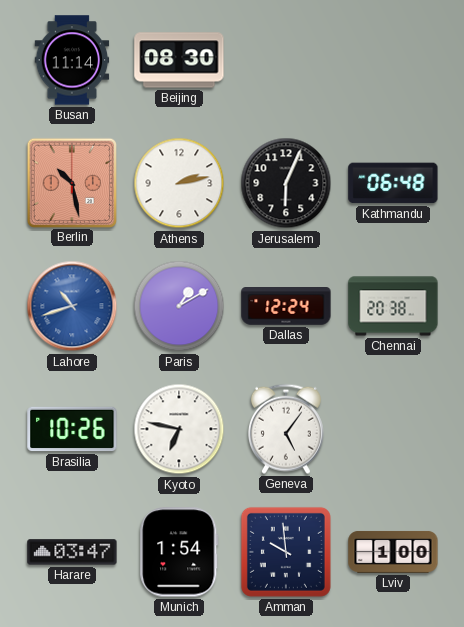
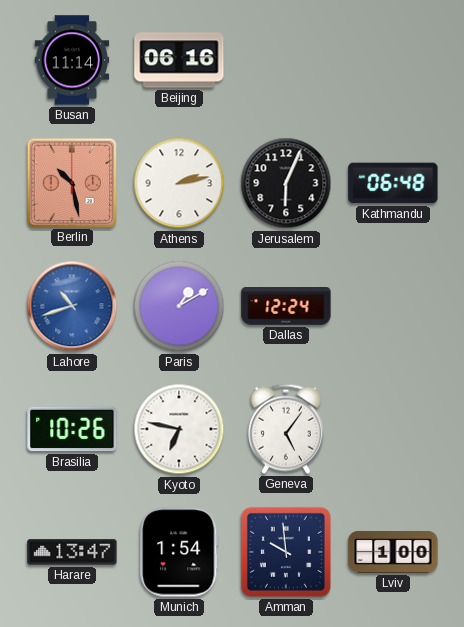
Beijing: 08:30 -> 06:16 (179, 60)
Chennai: 20:38 -> none (393, 306)
Harare: 03:47 -> 13:47 (72, 552)
